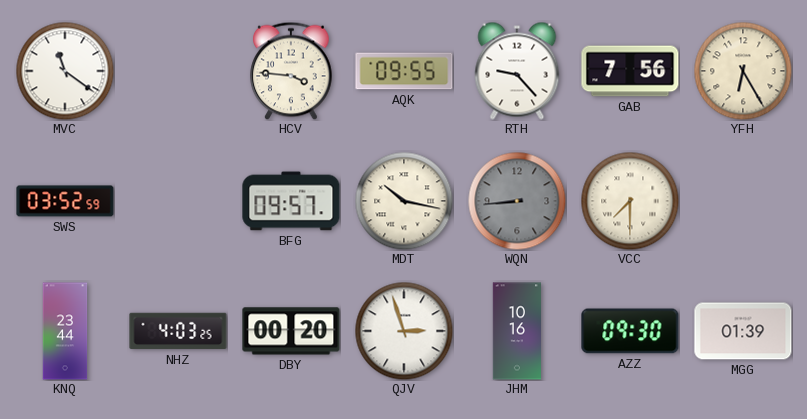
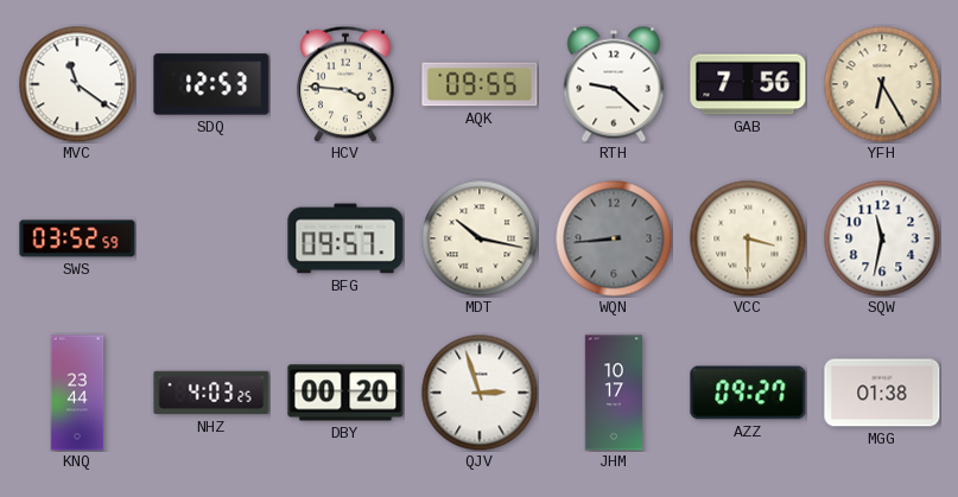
SDQ: none -> 12:53 (211, 84)
RTH: 9:23 -> 9:22 (614, 84)
VCC: 7:30 -> 3:30 (748, 238)
SQW: none -> 11:32 (882, 238)
JHM: 10:16 -> 10:17 (614, 393)
AZZ: 09:30 -> 09:27 (748, 393)
MGG: 01:39 -> 01:38 (882, 393)
